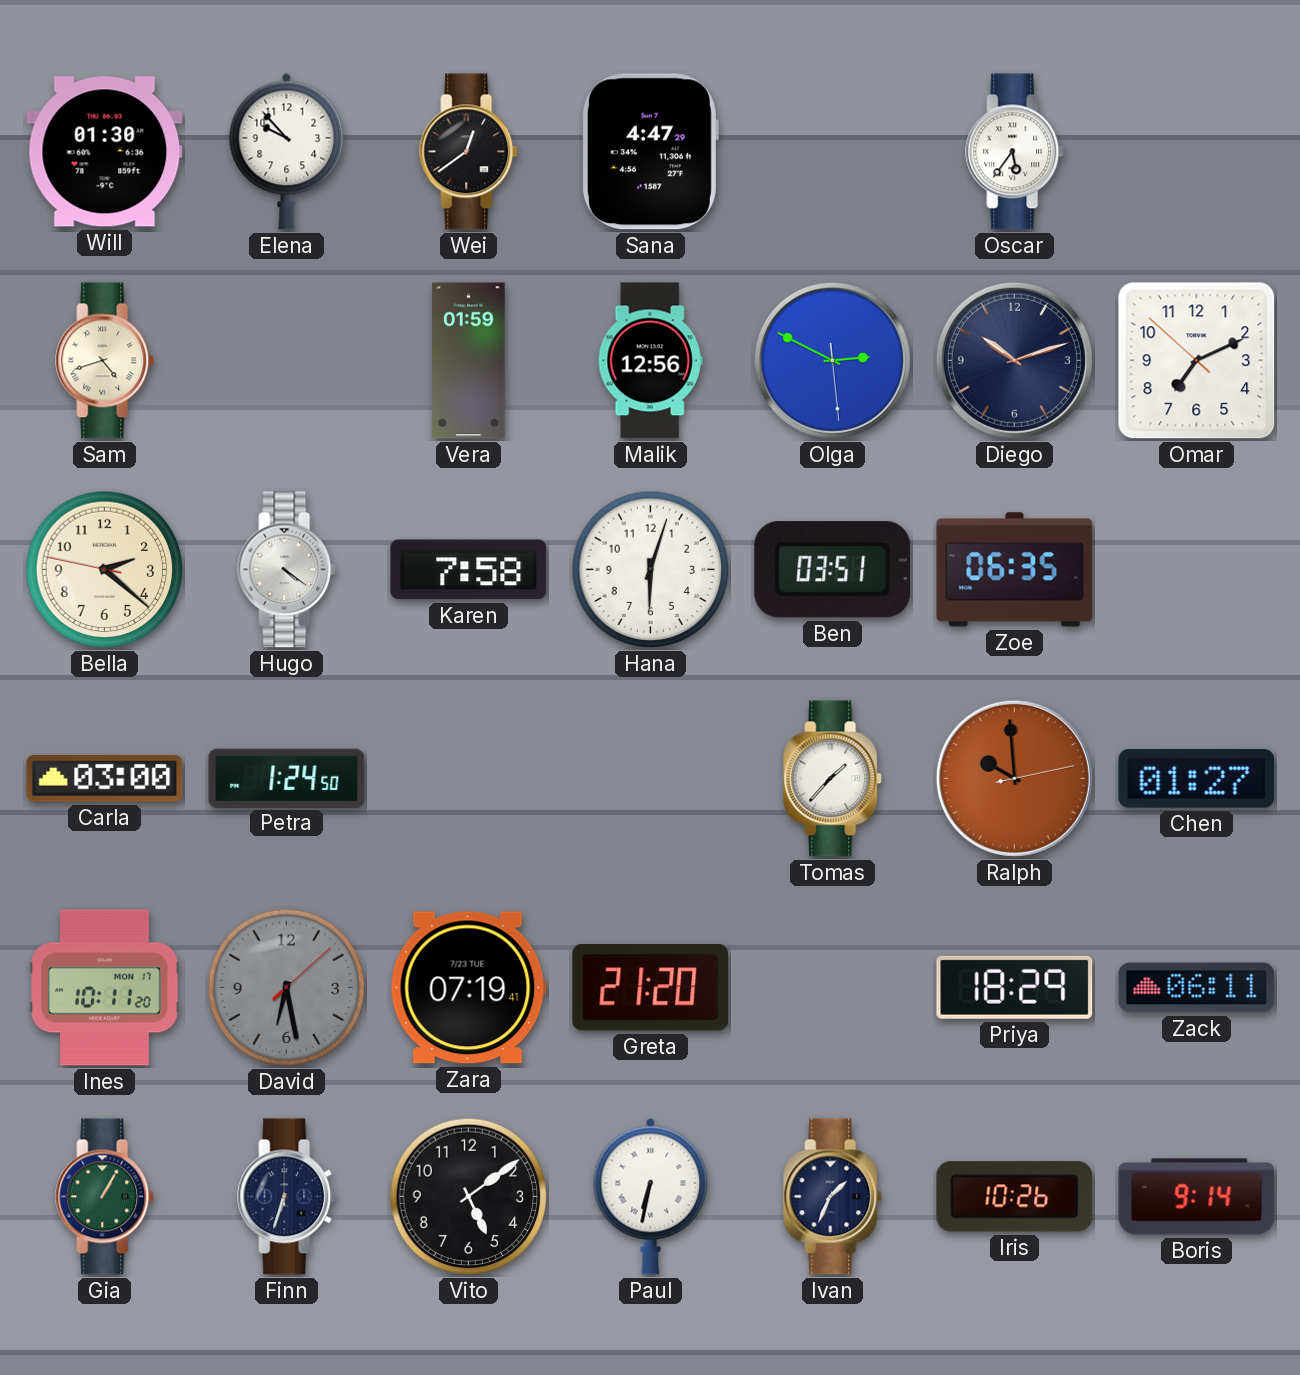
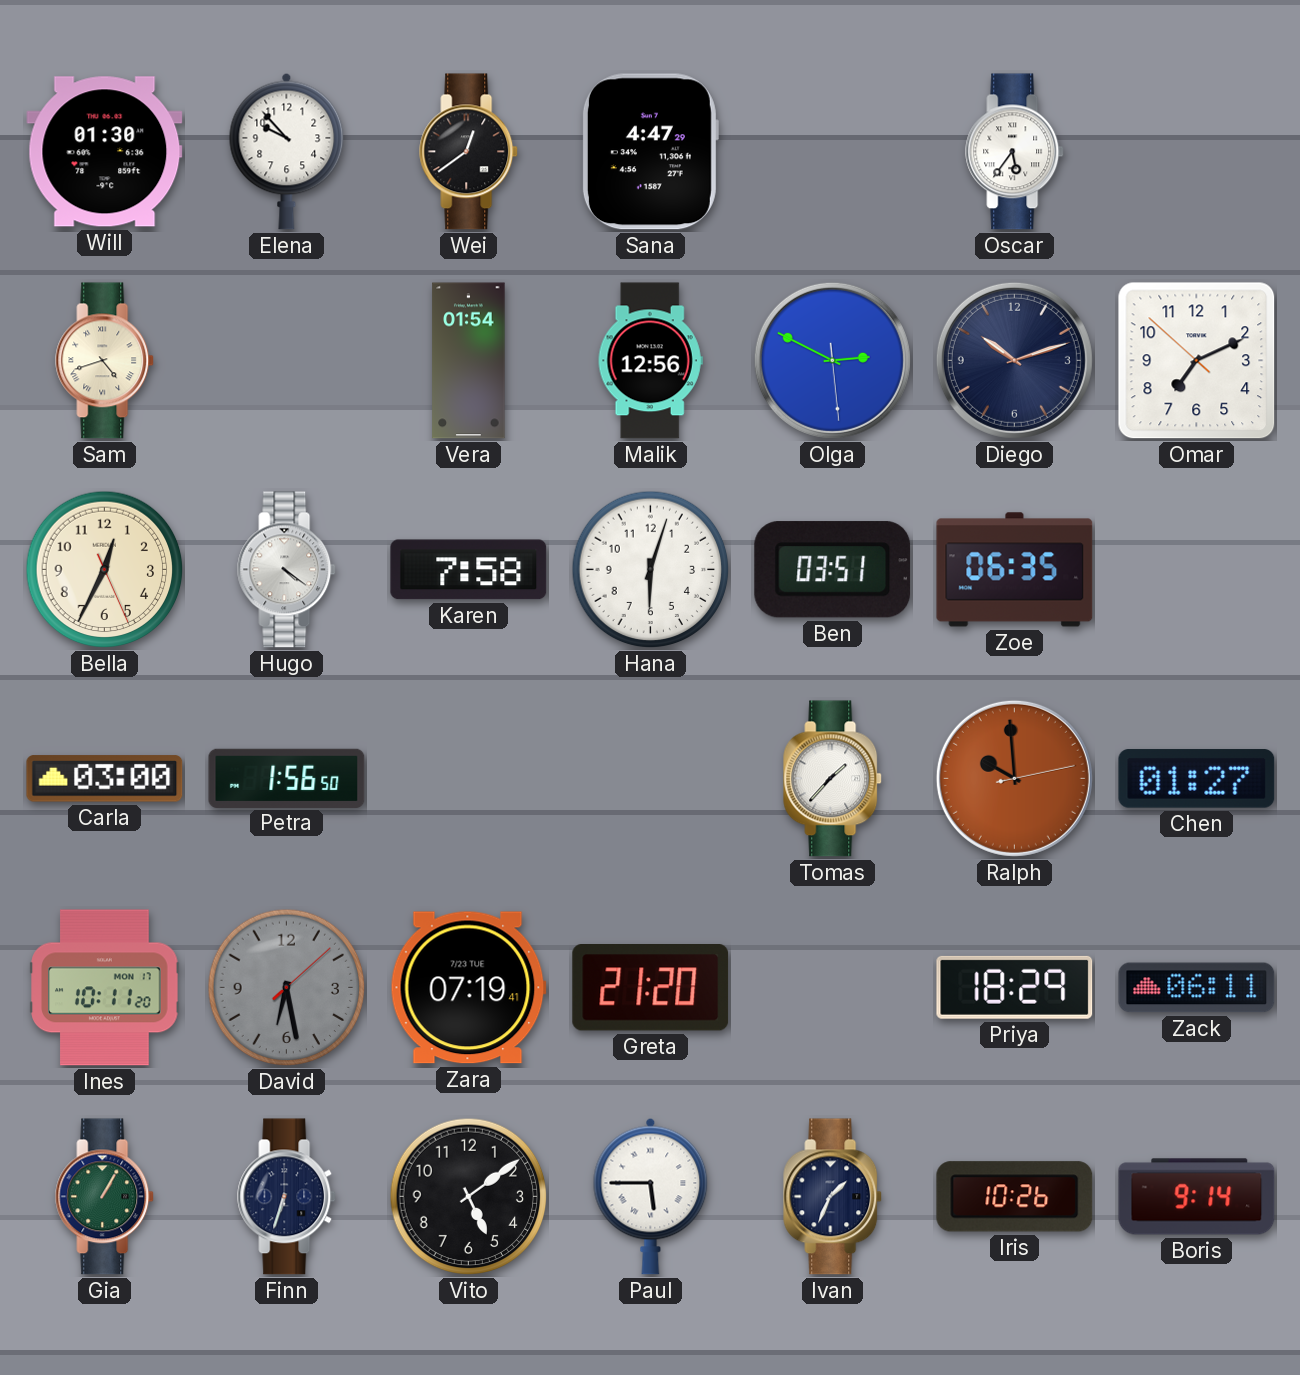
Vera: 01:59 -> 01:54 (469, 361)
Bella: 2:21 -> 12:34 (105, 570)
Petra: 1:24 -> 1:56 (287, 778)
Paul: 6:32 -> 5:45 (651, 1196)
